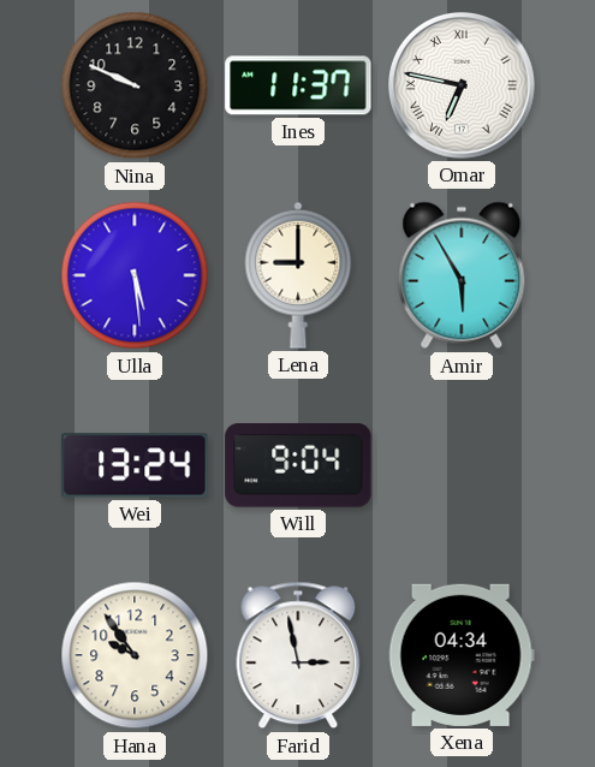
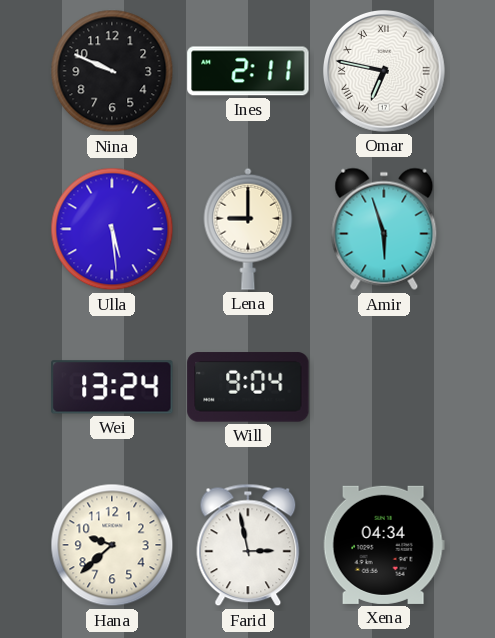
Ines: 11:37 -> 2:11 (248, 71)
Amir: 5:55 -> 5:57 (384, 229)
Hana: 9:54 -> 9:38 (112, 545)
